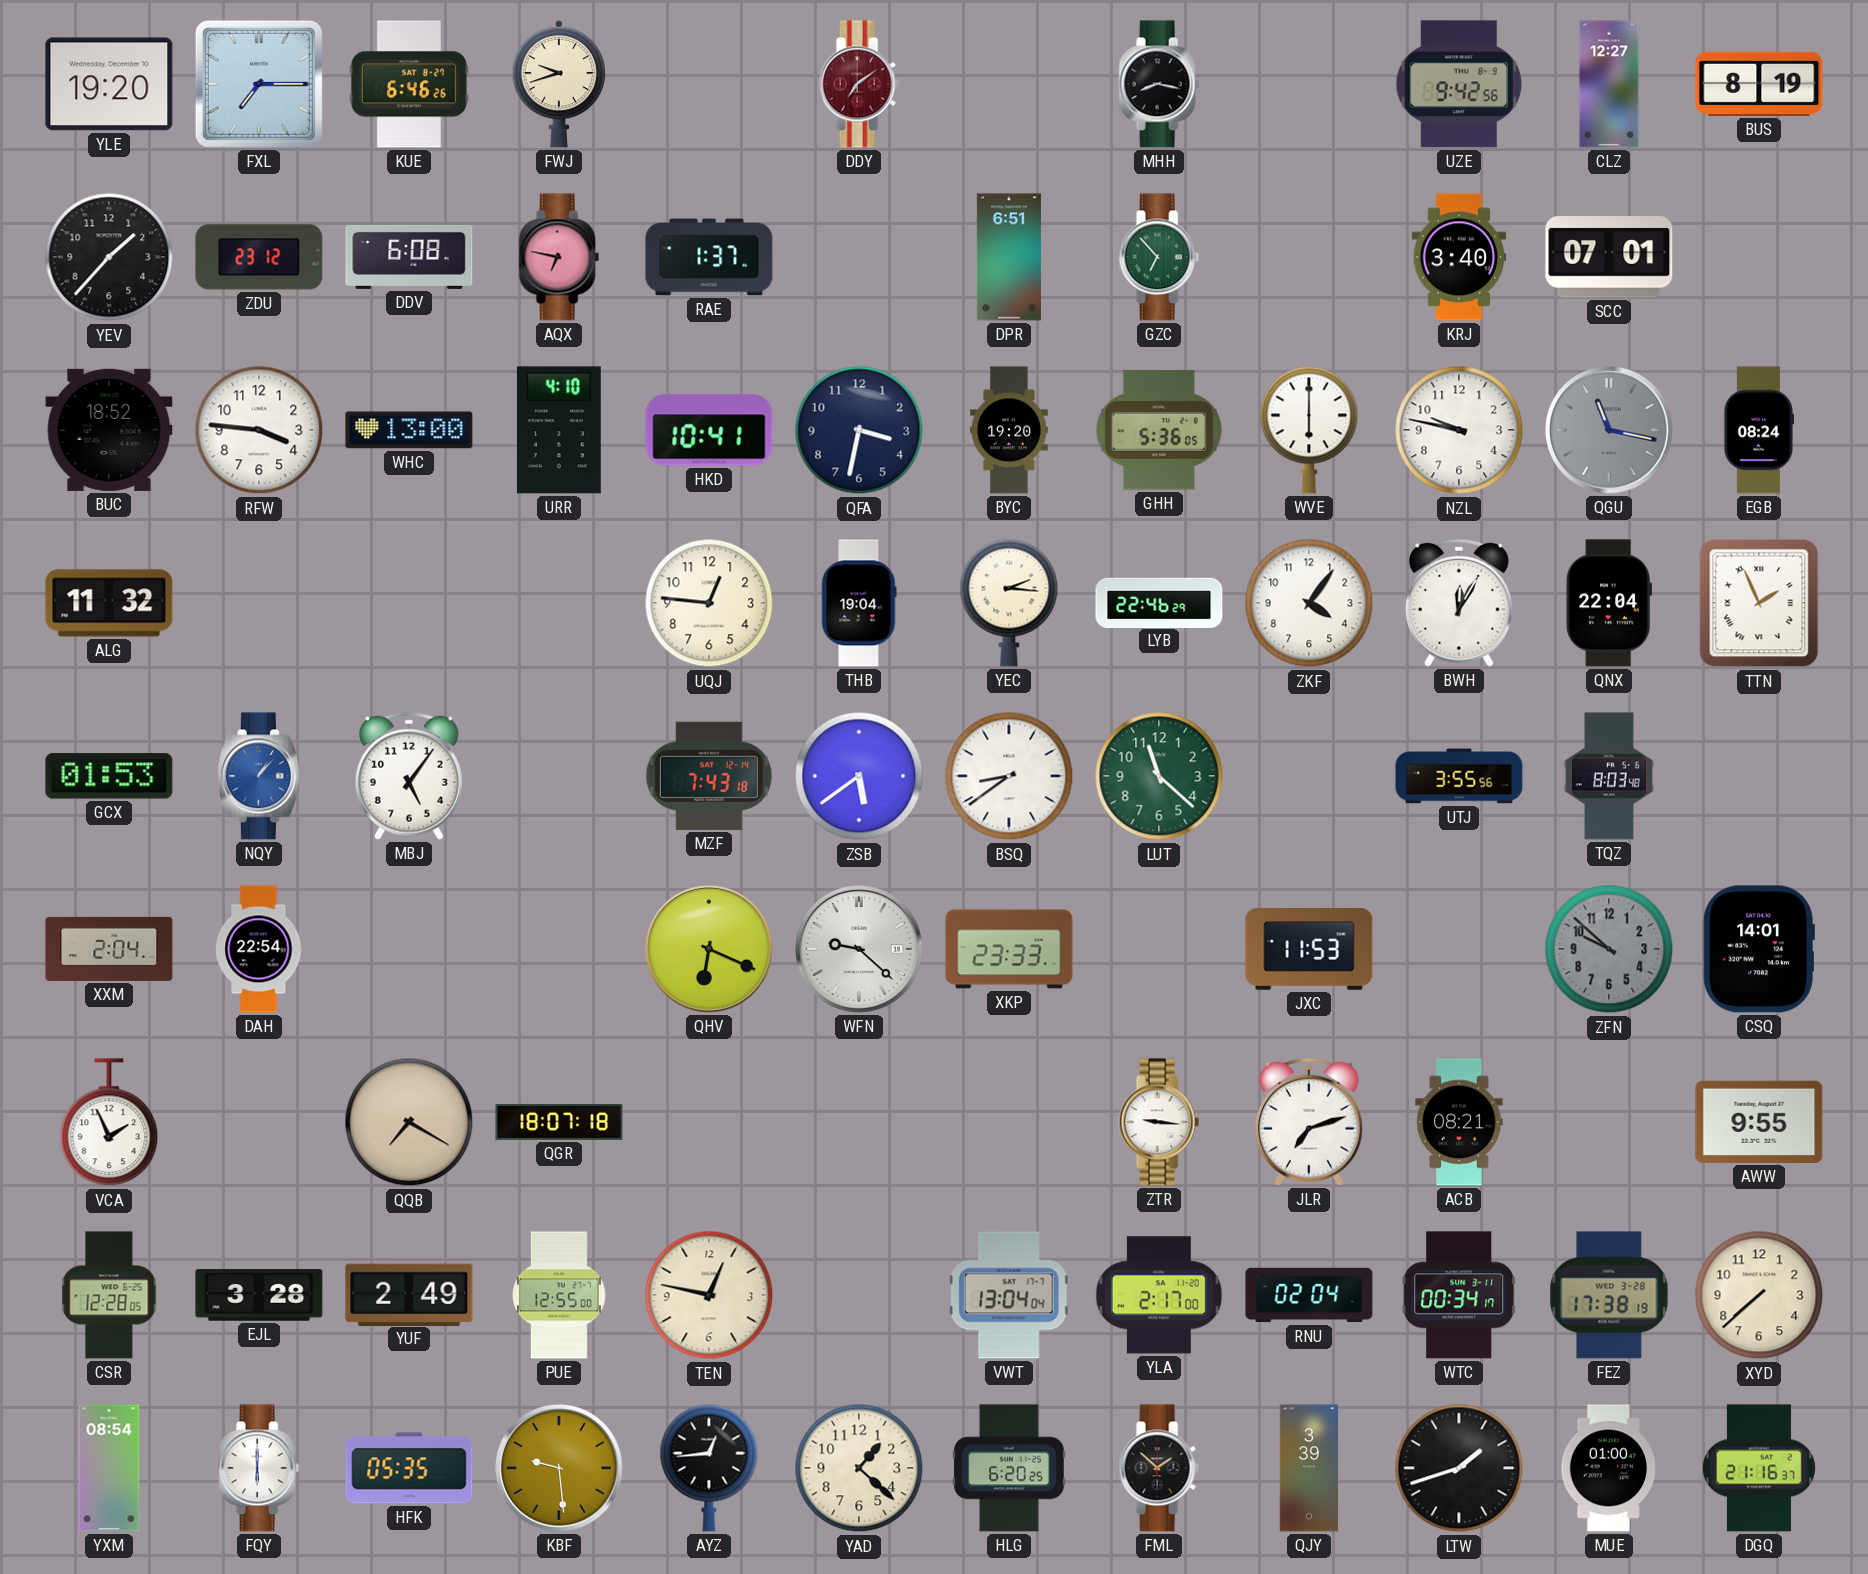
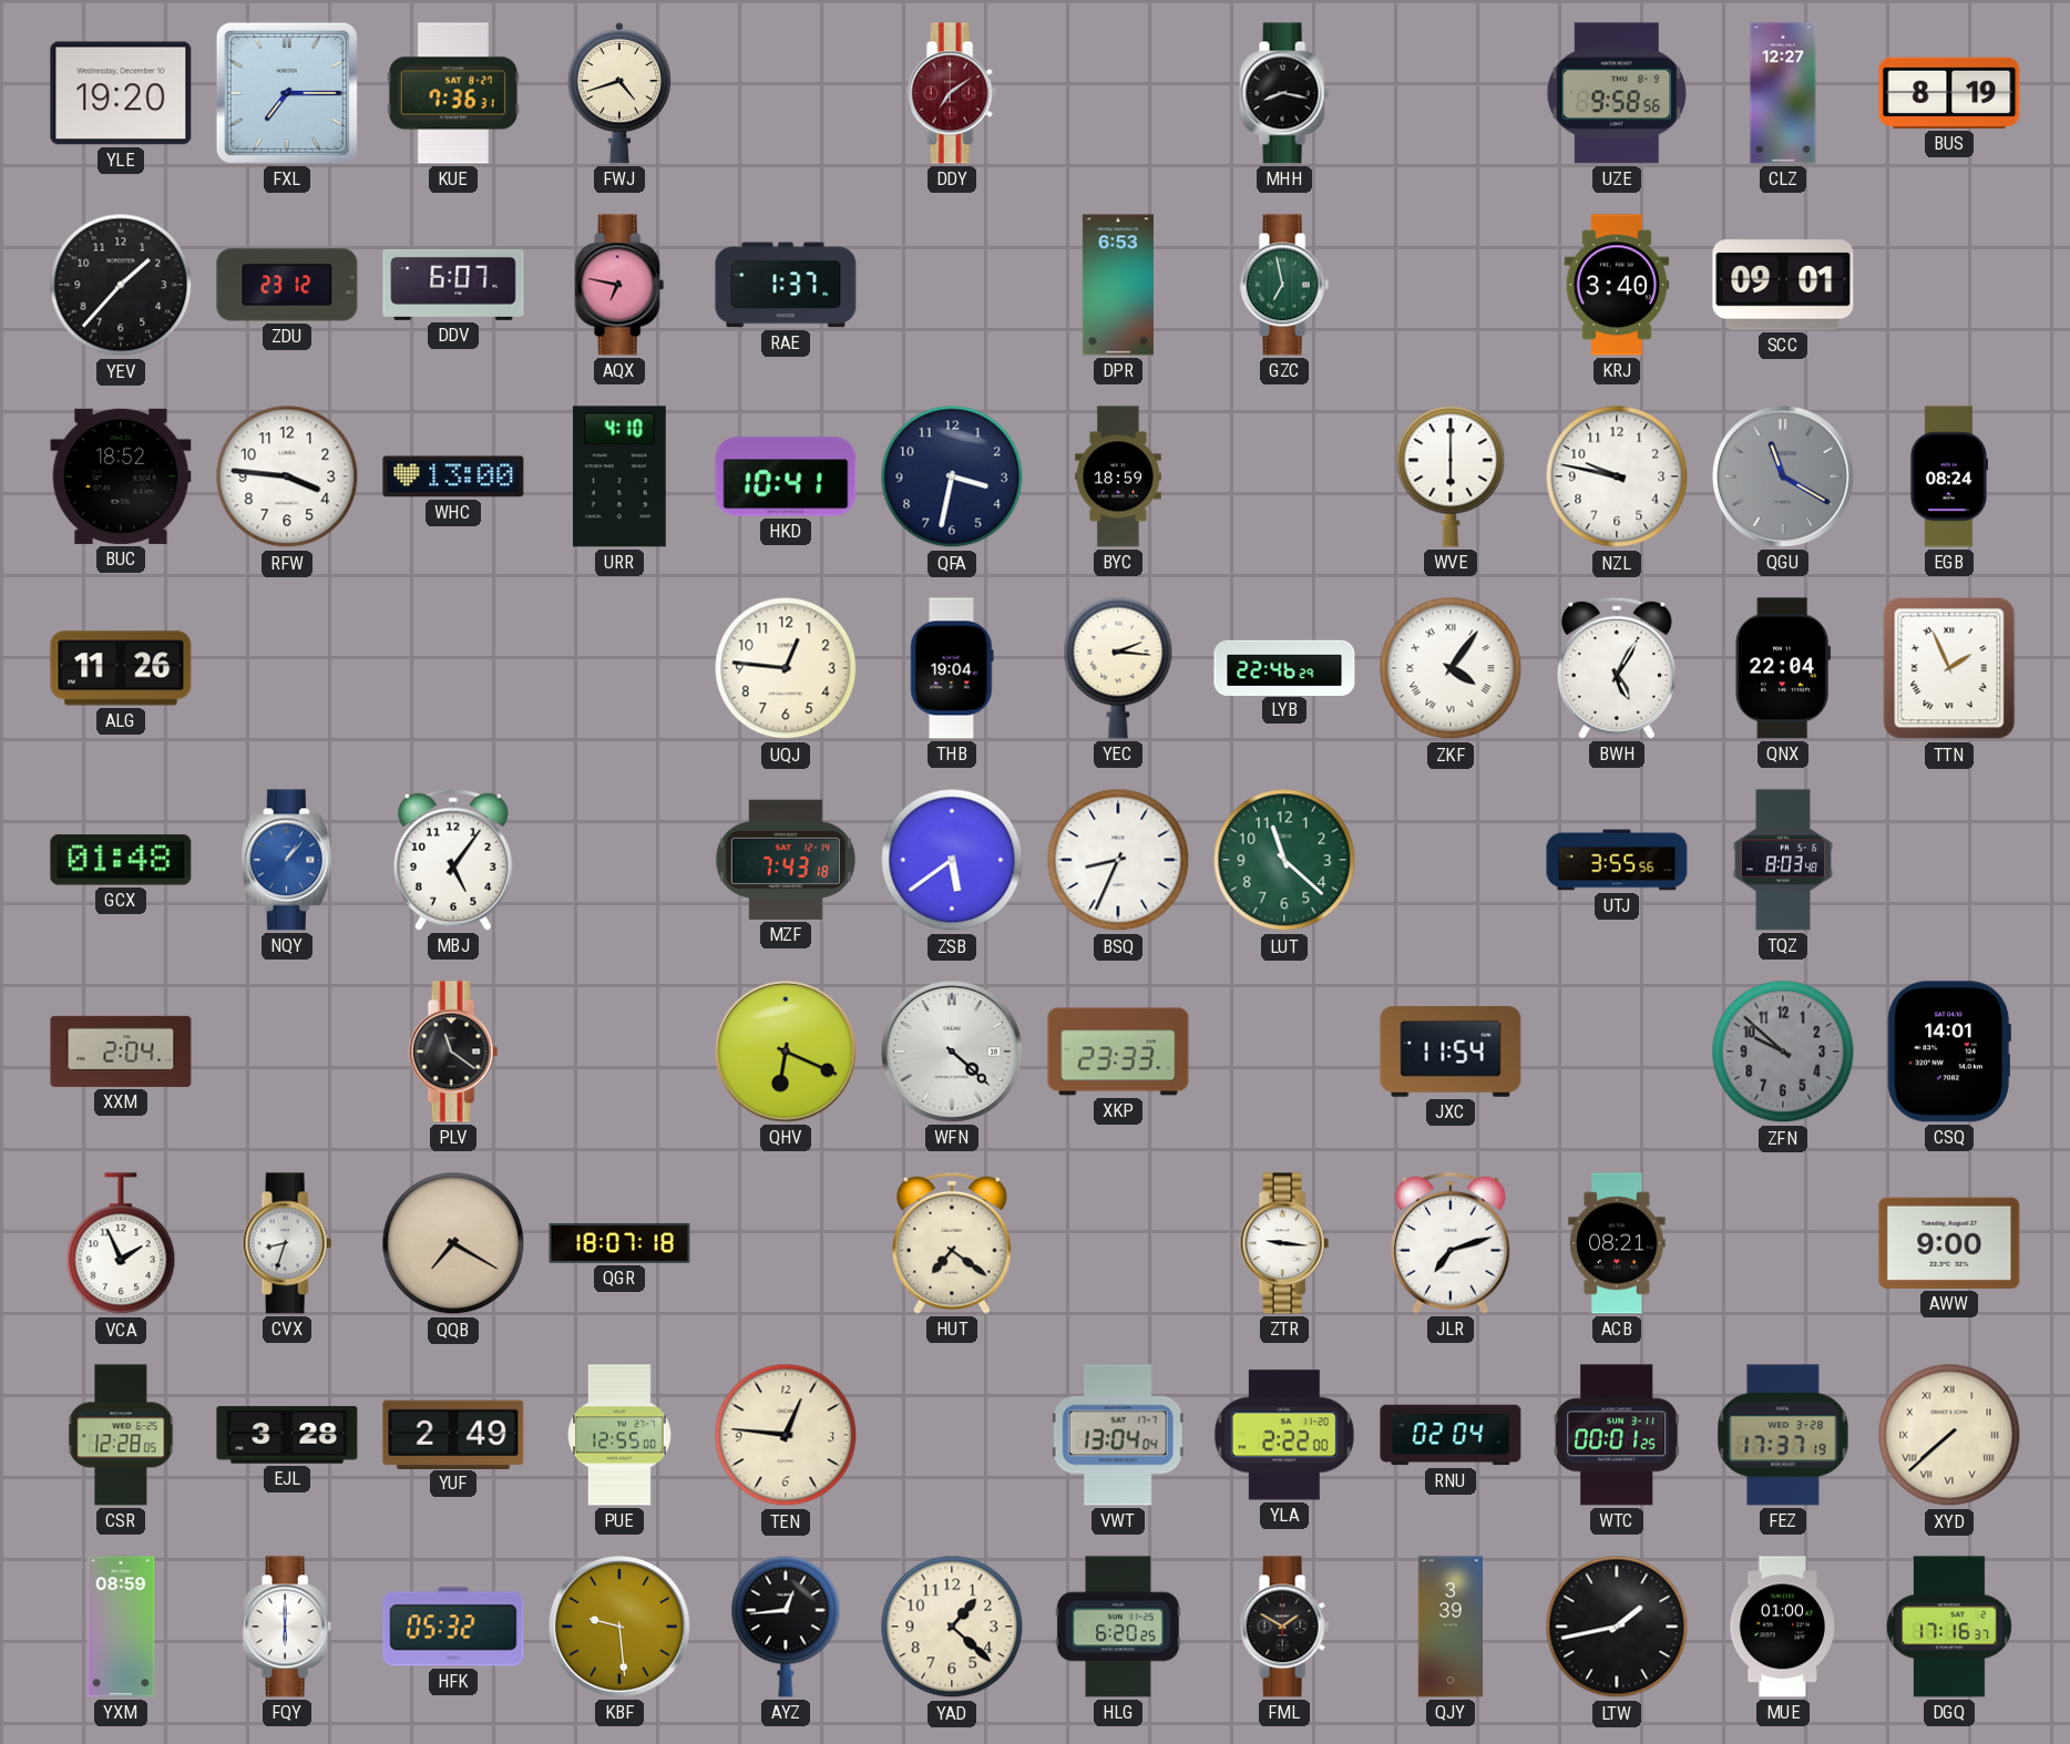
KUE: 6:46 -> 7:36 (453, 93)
FWJ: 9:42 -> 4:42 (619, 93)
UZE: 9:42 -> 9:58 (1616, 93)
DDV: 6:08 -> 6:07 (453, 285)
DPR: 6:51 -> 6:53 (1118, 285)
GZC: 6:53 -> 6:58 (1284, 285)
SCC: 07:01 -> 09:01 (1783, 285)
BYC: 19:20 -> 18:59 (1119, 476)
GHH: 5:36 -> none (1159, 430)
QGU: 11:17 -> 11:20 (1784, 478)
ALG: 11:32 -> 11:26 (121, 668)
ZKF numerals: Arabic -> Roman (1451, 668)
BWH: 12:05 -> 5:05 (1617, 668)
GCX: 01:53 -> 01:48 (121, 860)
BSQ: 8:39 -> 8:34 (1118, 860)
DAH: 22:54 -> none (259, 949)
PLV: none -> 11:21 (453, 1051)
WFN: 9:22 -> 4:22 (953, 1053)
JXC: 11:53 -> 11:54 (1451, 1051)
CVX: none -> 8:33 (287, 1243)
HUT: none -> 7:21 (952, 1243)
AWW: 9:55 -> 9:00 (1949, 1243)
TEN: 12:47 -> 12:46 (786, 1435)
YLA: 2:17 -> 2:22 (1284, 1435)
WTC: 00:34 -> 00:01 (1617, 1435)
FEZ: 17:38 -> 17:37 (1783, 1435)
XYD numerals: Arabic -> Roman (1949, 1435)
YXM: 08:54 -> 08:59 (121, 1627)
HFK: 05:35 -> 05:32 (453, 1627)
FML: 1:52 -> 1:50 (1284, 1627)
LTW: 1:42 -> 1:43 (1617, 1627)
DGQ: 21:16 -> 17:16 (1949, 1627)
